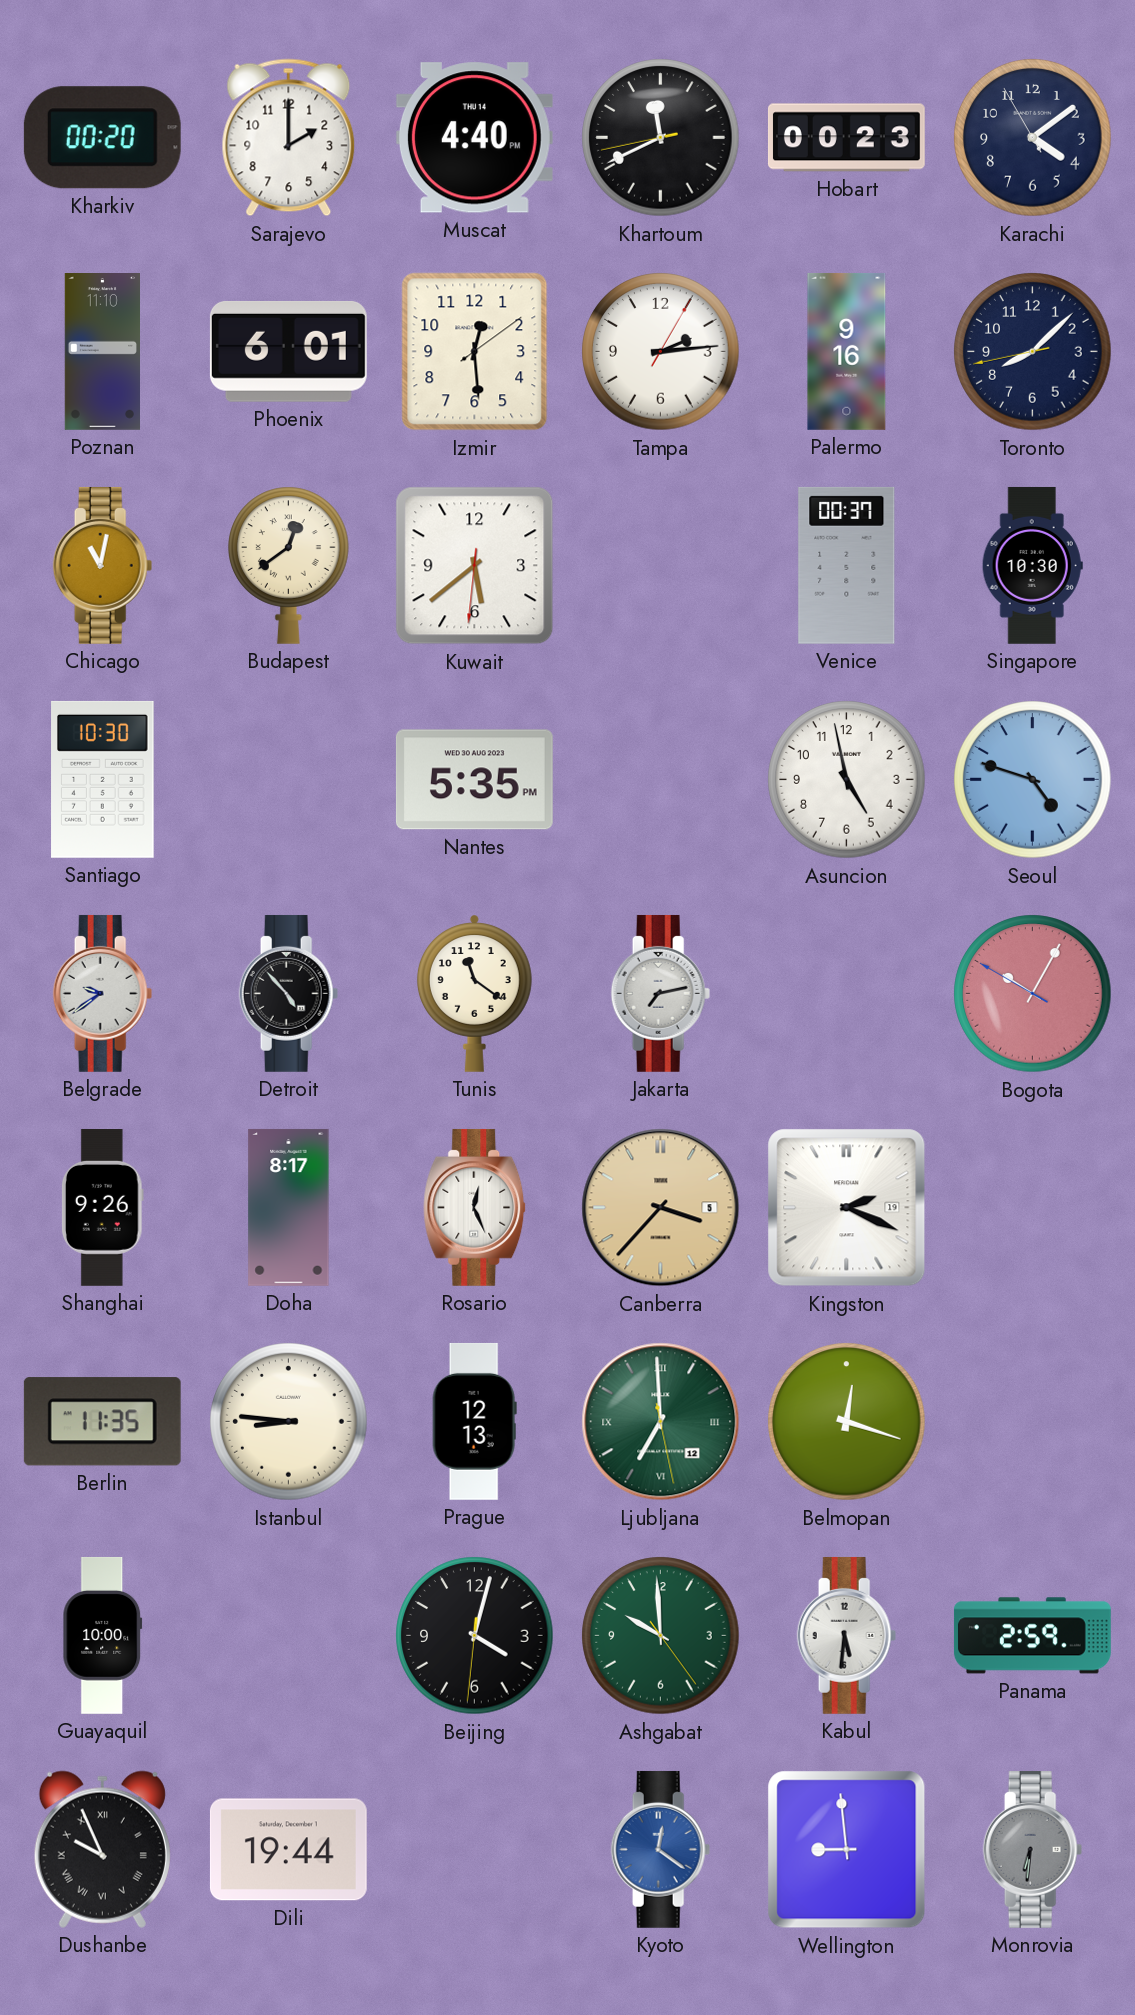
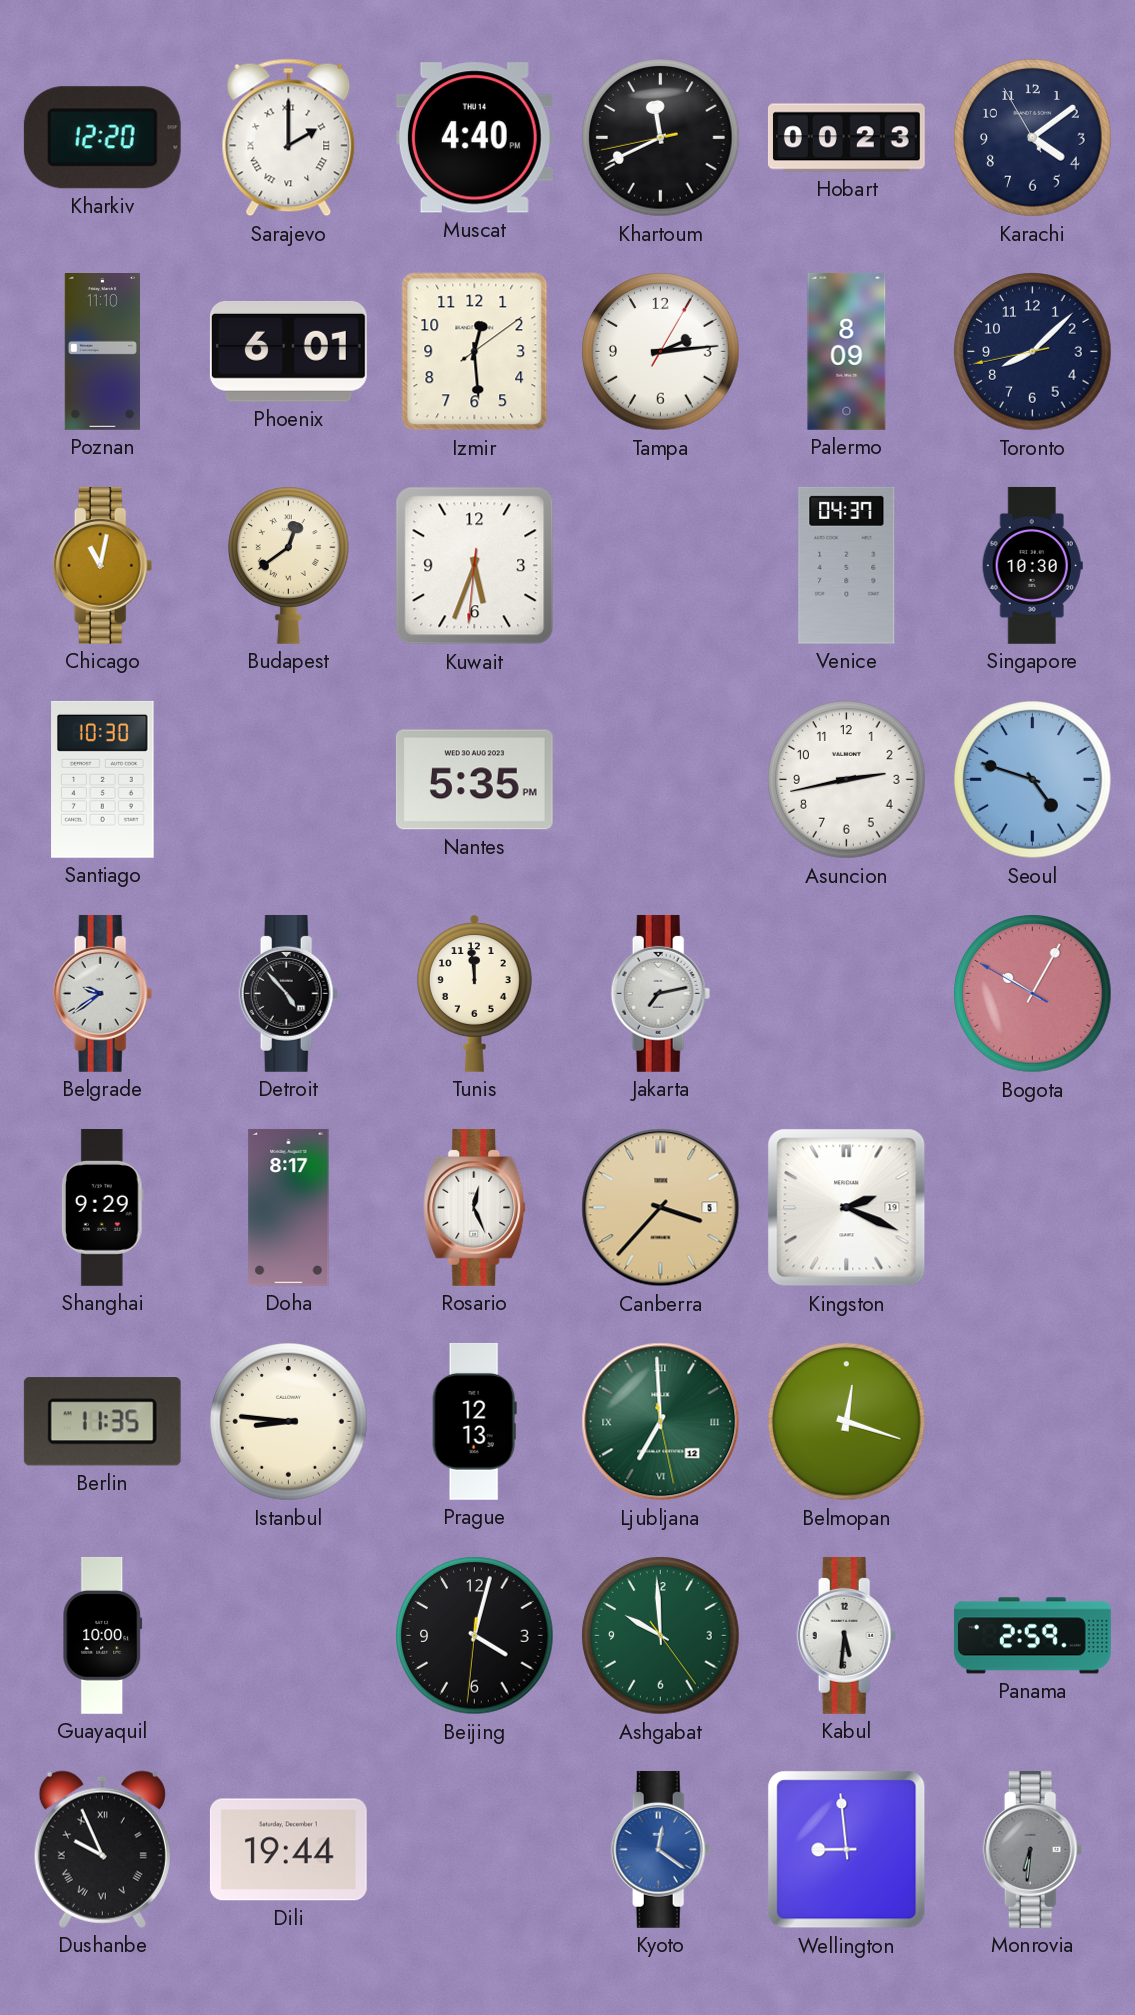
Kharkiv: 00:20 -> 12:20 (102, 138)
Sarajevo numerals: Arabic -> Roman (289, 138)
Palermo: 9:16 -> 8:09 (847, 351)
Kuwait: 5:38 -> 5:33 (475, 566)
Venice: 00:37 -> 04:37 (847, 565)
Asuncion: 4:58 -> 2:43 (847, 780)
Tunis: 11:21 -> 11:59 (474, 993)
Shanghai: 9:26 -> 9:29 (102, 1208)
